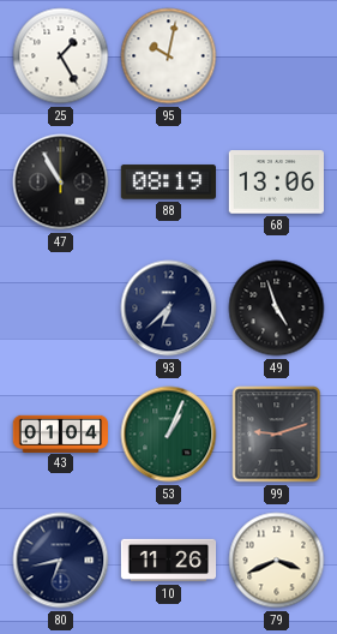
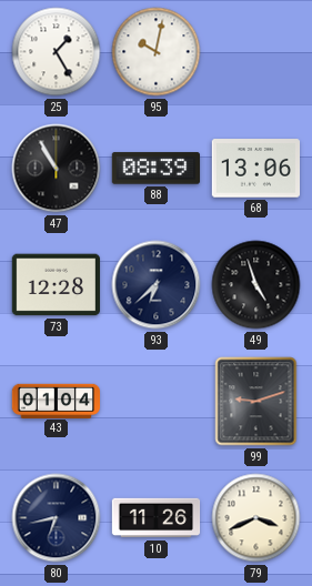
88: 08:19 -> 08:39 (155, 169)
73: none -> 12:28 (56, 285)
53: 1:04 -> none (169, 435)
